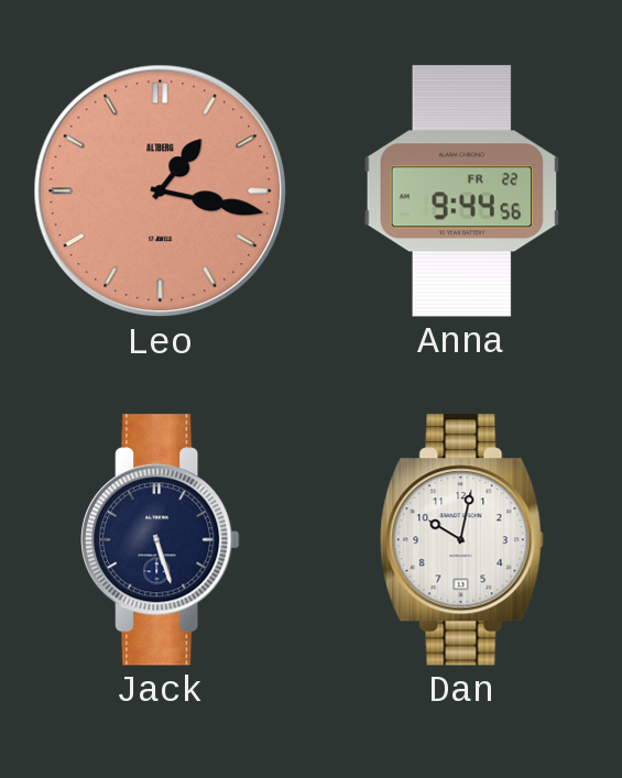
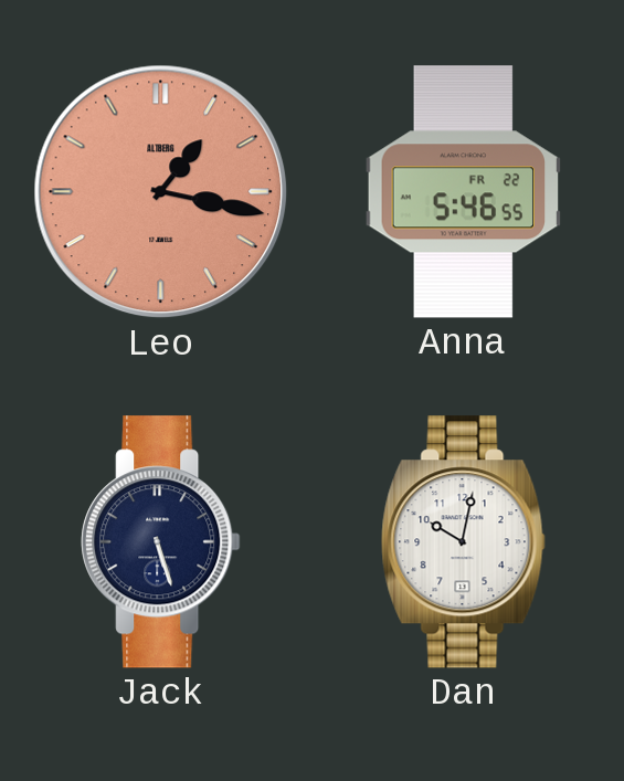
Anna: 9:44 -> 5:46 (464, 192)
